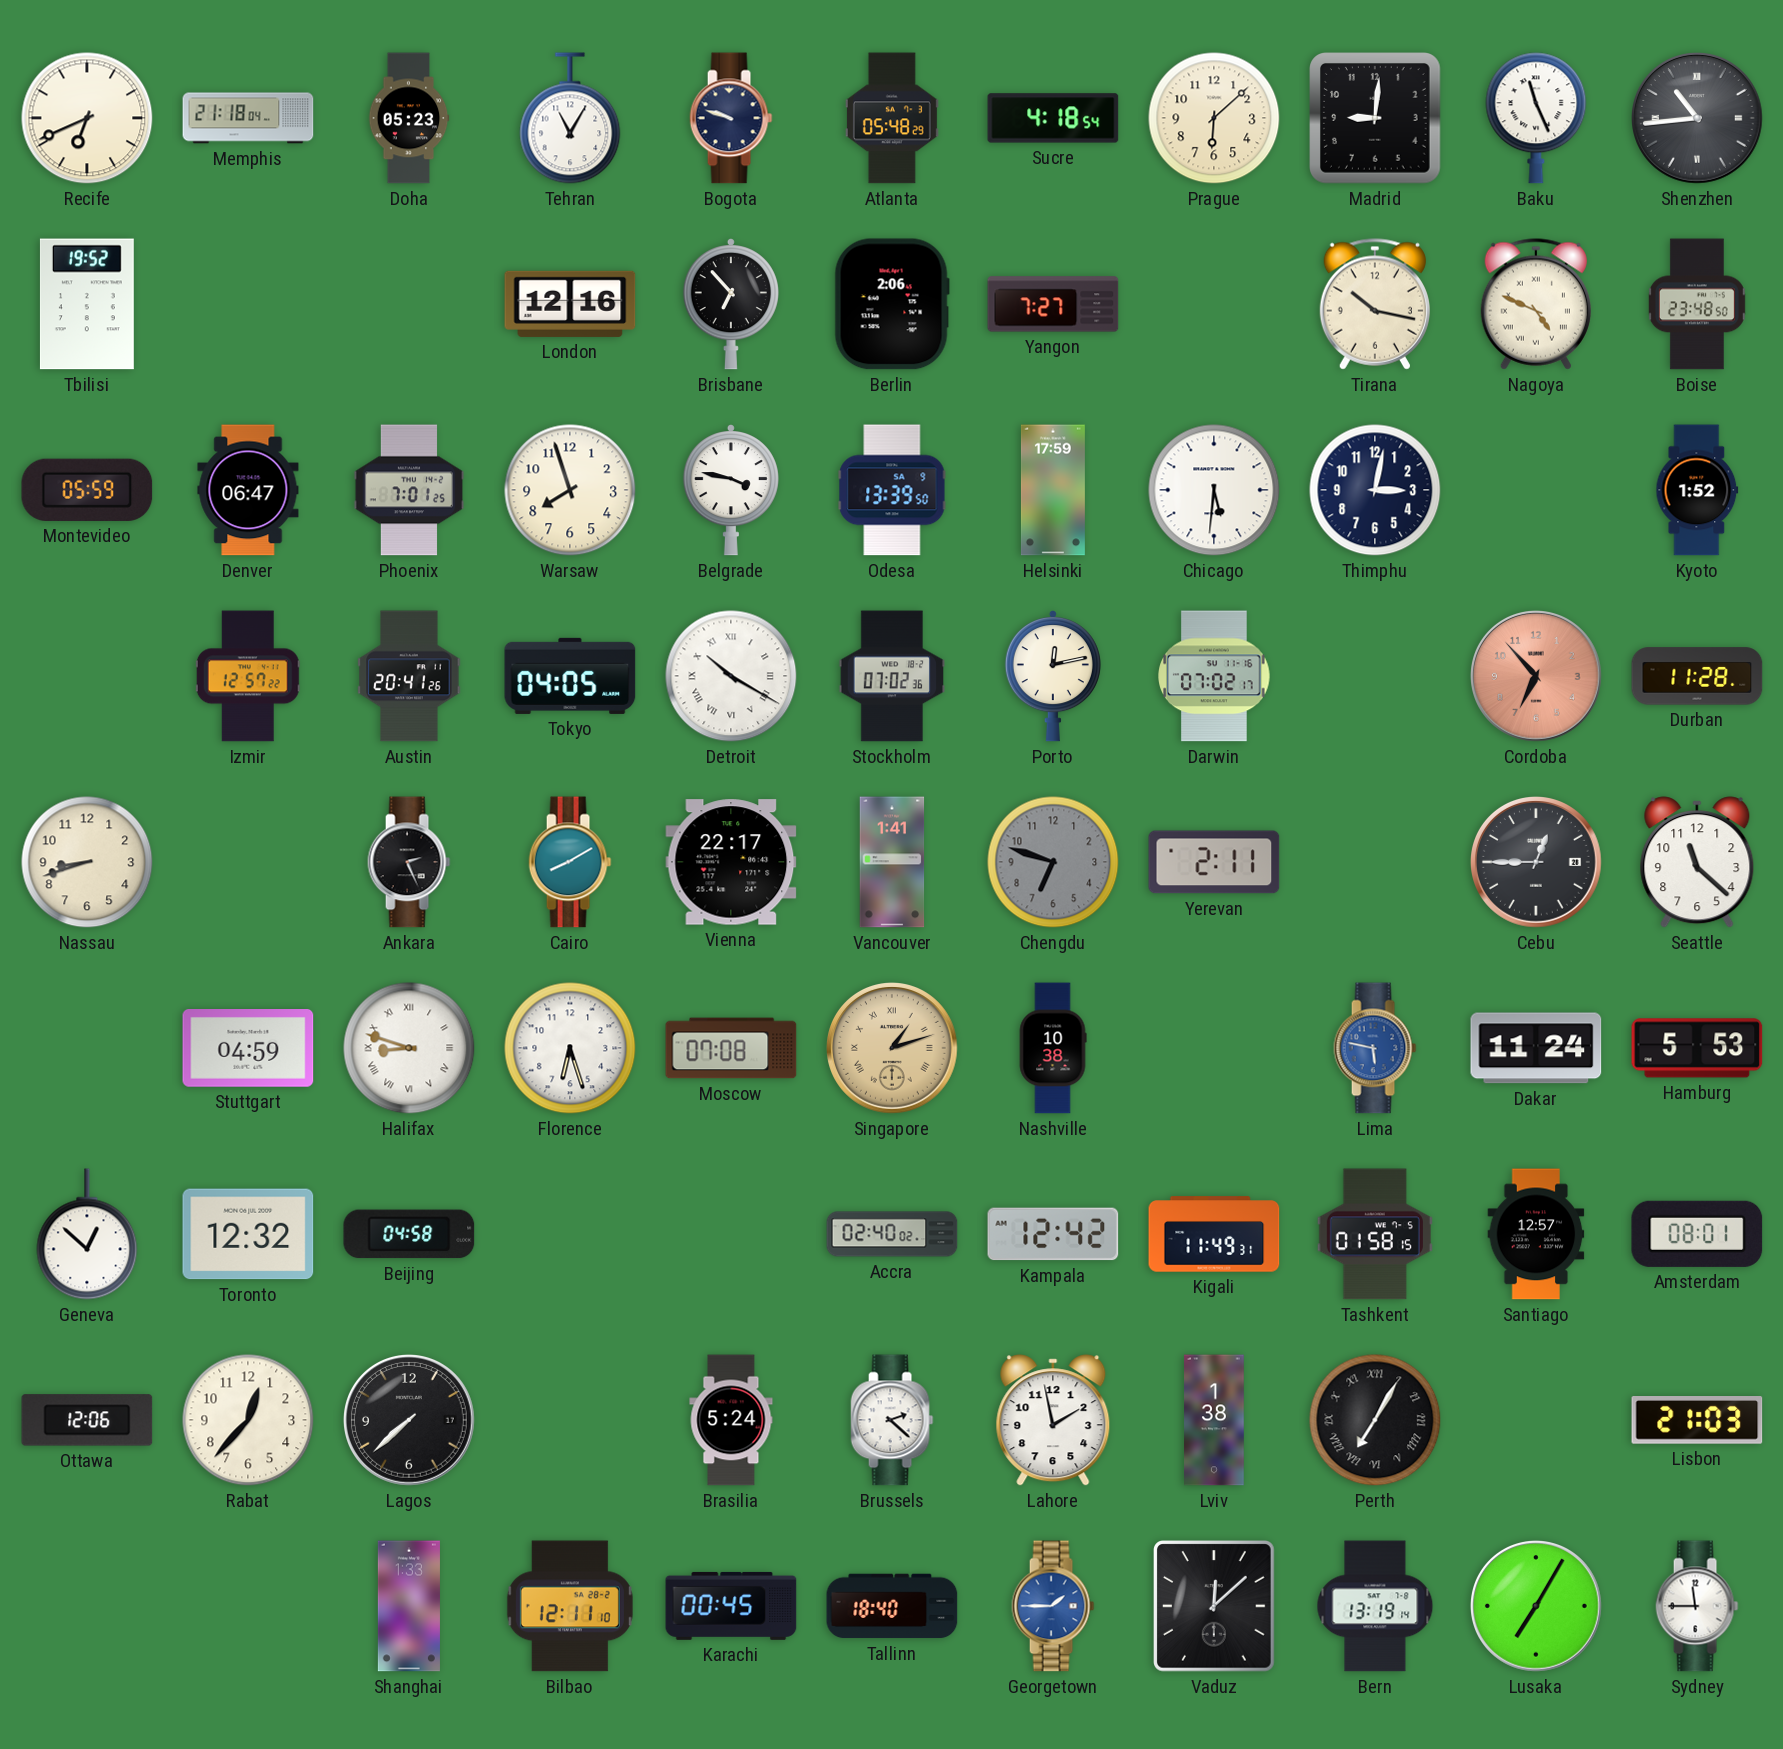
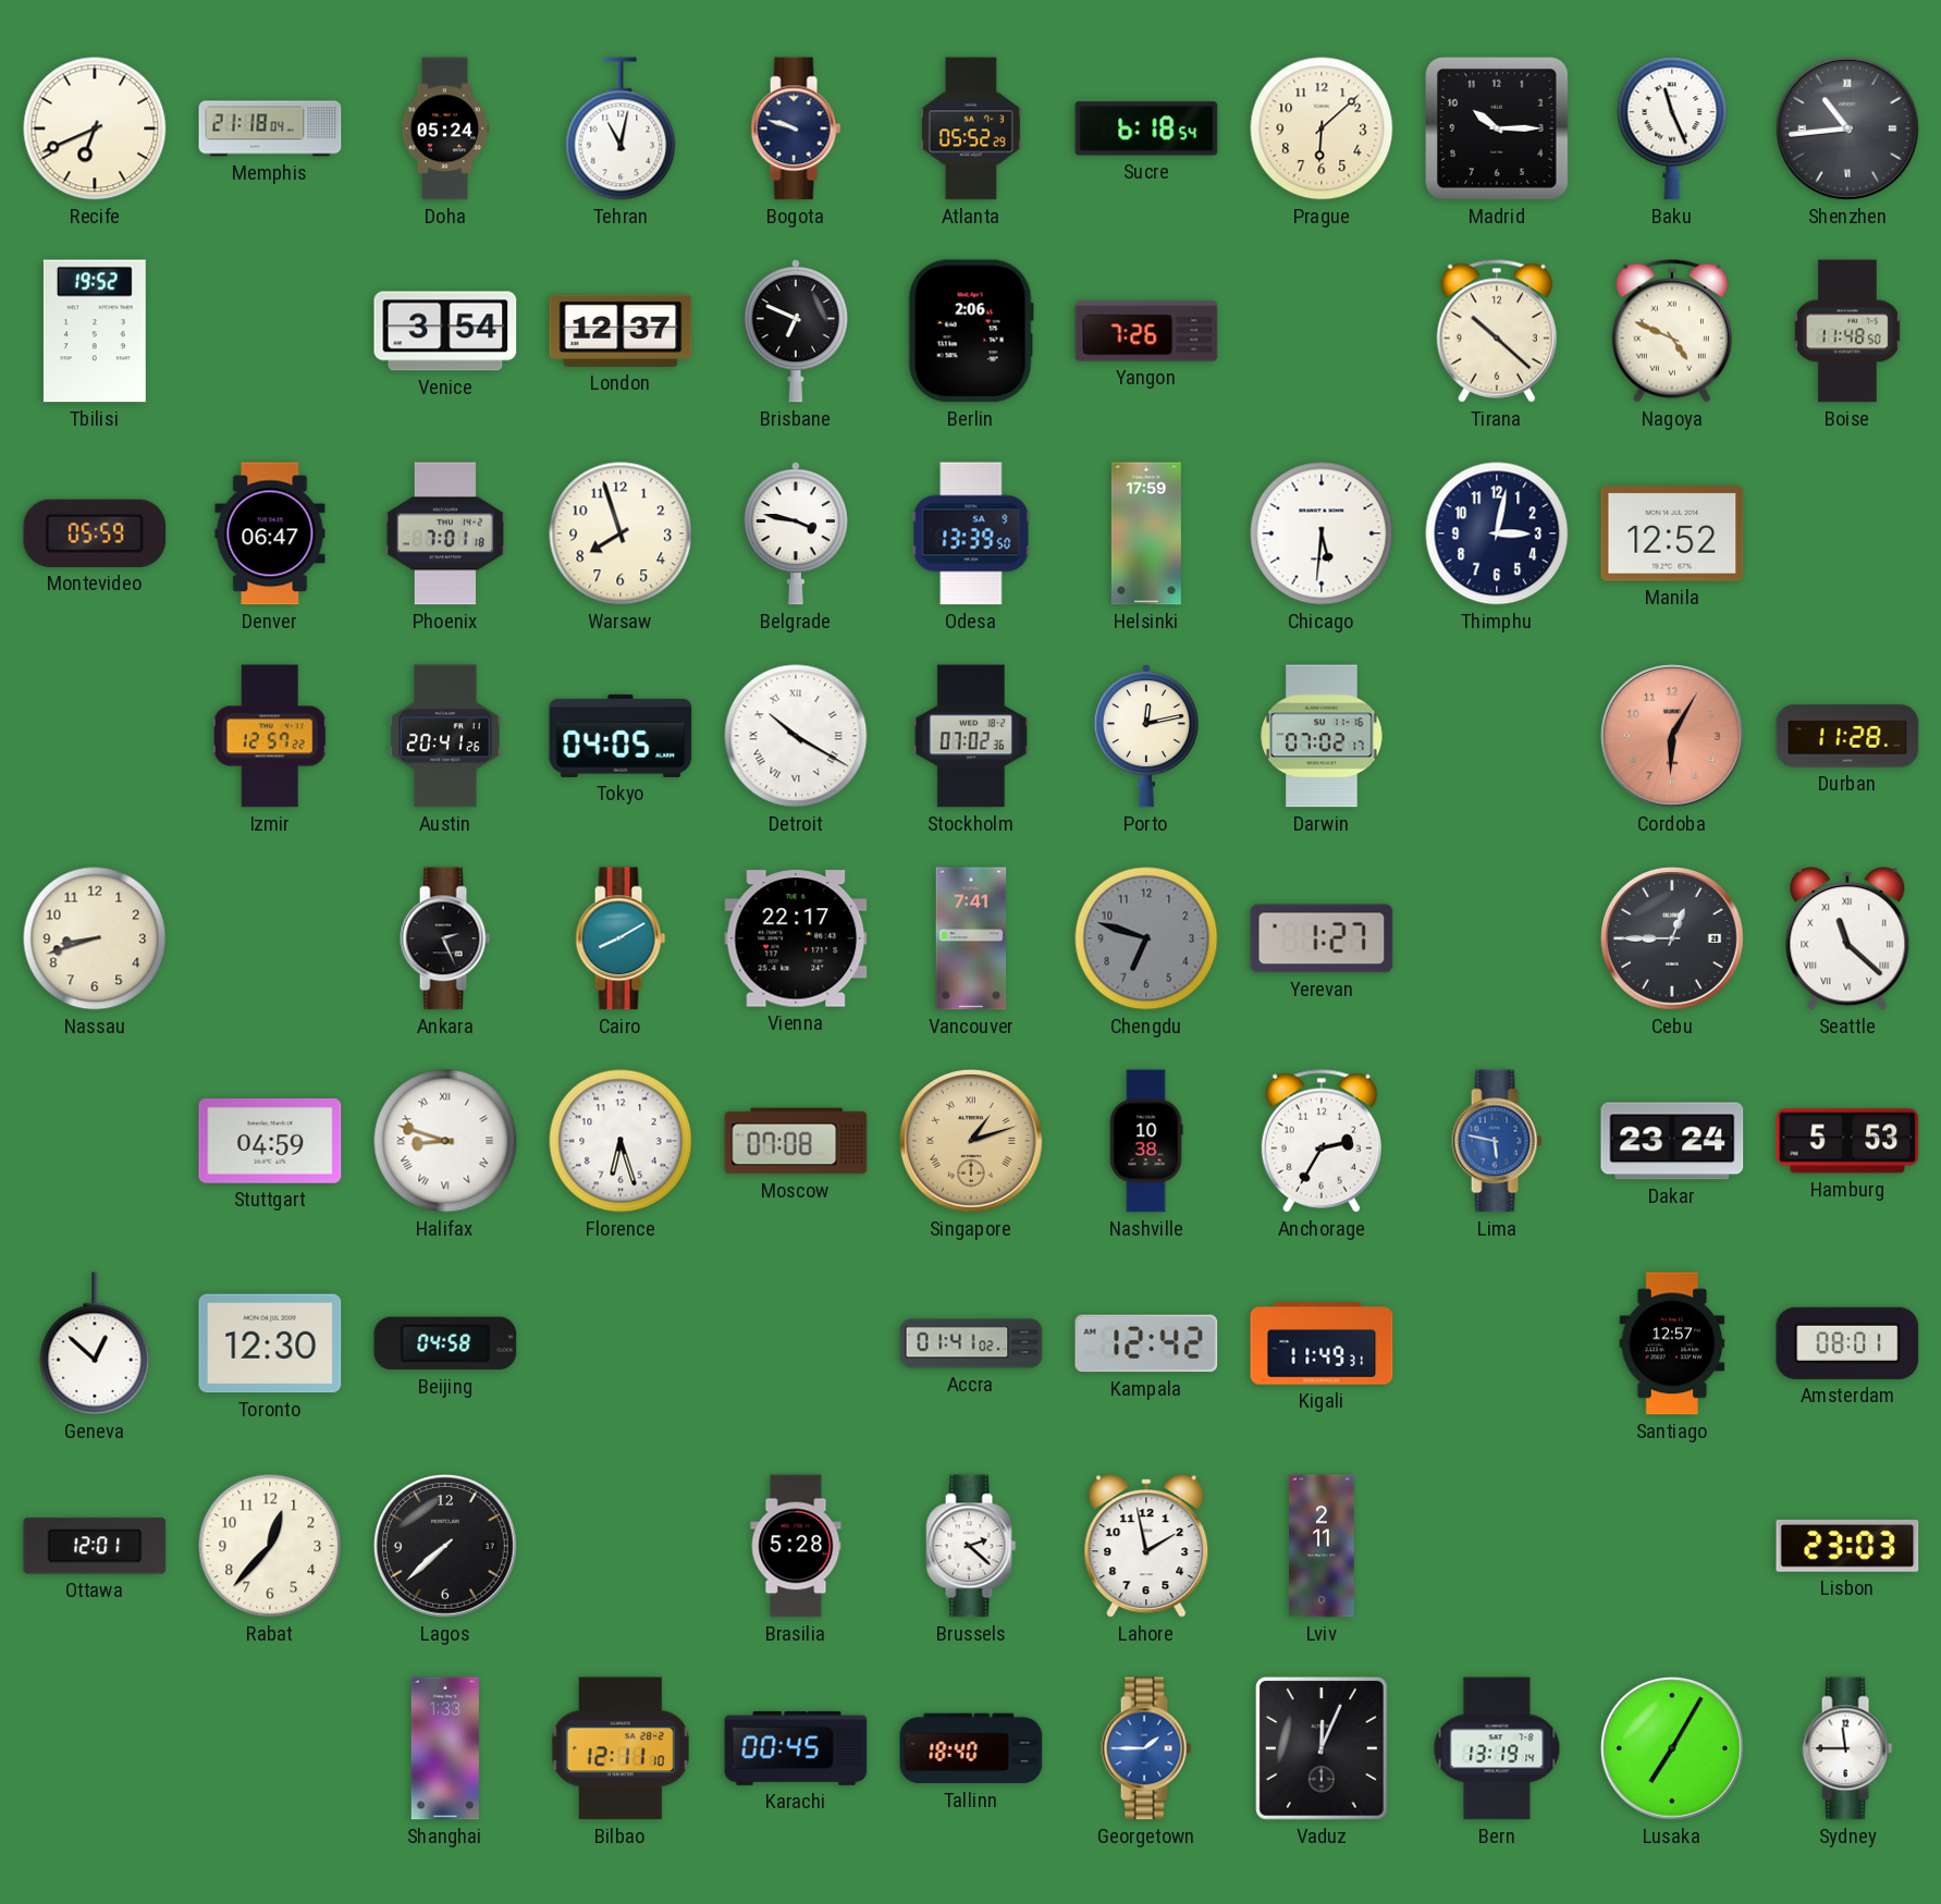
Doha: 05:23 -> 05:24 (445, 128)
Tehran: 11:05 -> 11:02 (621, 128)
Atlanta: 05:48 -> 05:52 (971, 128)
Sucre: 4:18 -> 6:18 (1146, 128)
Madrid: 9:01 -> 10:15 (1497, 128)
Venice: none -> 3:54 (445, 331)
London: 12:16 -> 12:37 (621, 331)
Brisbane: 6:53 -> 6:49 (796, 332)
Yangon: 7:27 -> 7:26 (1146, 331)
Tirana: 10:17 -> 10:22 (1497, 331)
Boise: 23:48 -> 11:48 (1847, 331)
Phoenix: 7:01:25 -> 7:01:18 (445, 533)
Manila: none -> 12:52 (1672, 533)
Kyoto: 1:52 -> none (1697, 490)
Cordoba: 6:53 -> 6:05 (1673, 737)
Vancouver: 1:41 -> 7:41 (971, 938)
Yerevan: 2:11 -> 1:27 (1322, 938)
Seattle numerals: Arabic -> Roman (1847, 938)
Anchorage: none -> 2:35 (1322, 1141)
Dakar: 11:24 -> 23:24 (1672, 1141)
Toronto: 12:32 -> 12:30 (270, 1343)
Accra: 02:40 -> 01:41 (971, 1343)
Tashkent: 01:58 -> none (1375, 1234)
Ottawa: 12:06 -> 12:01 (95, 1546)
Brasilia: 5:24 -> 5:28 (796, 1546)
Lviv: 1:38 -> 2:11 (1322, 1546)
Perth: 7:05 -> none (1375, 1420)
Lisbon: 21:03 -> 23:03 (1847, 1547)
Vaduz: 12:08 -> 12:04 (1323, 1749)
